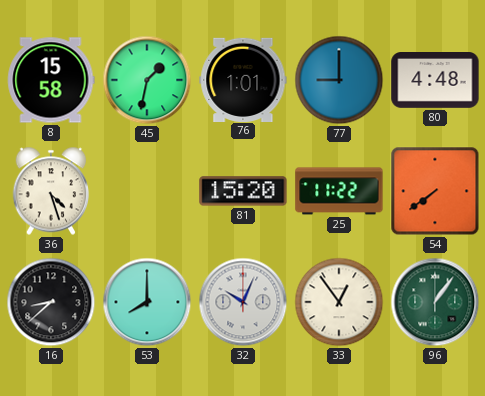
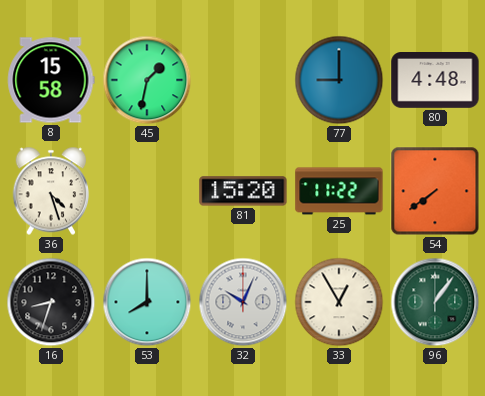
76: 1:01 -> none (243, 79)
16: 8:38 -> 8:33 (51, 302)
33: 12:54 -> 12:55 (339, 302)
